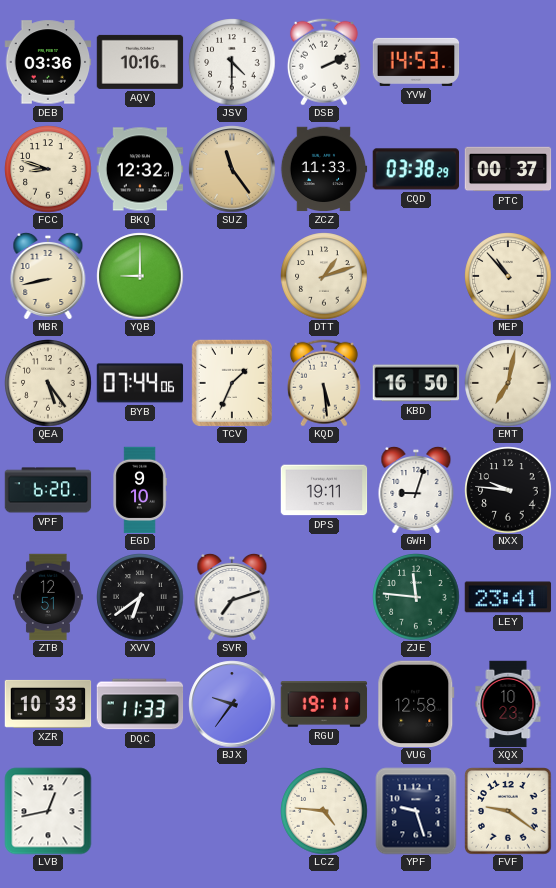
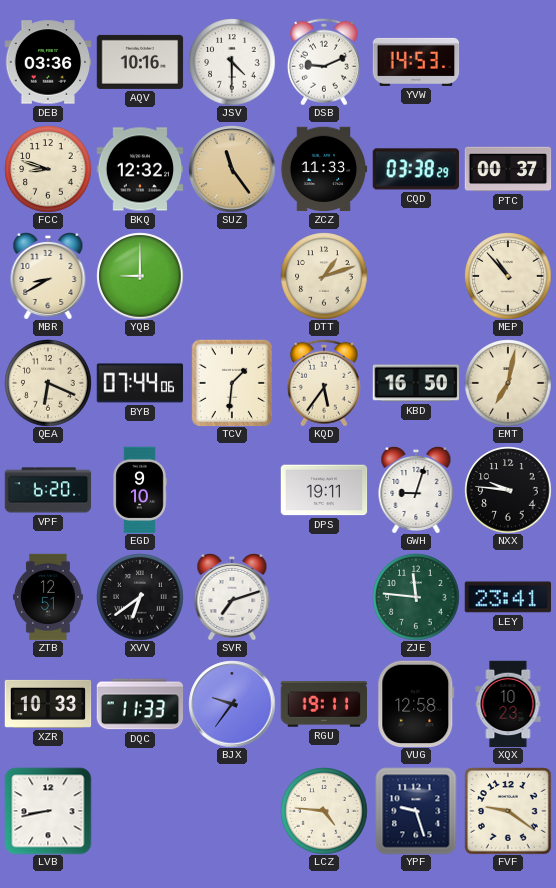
DSB: 2:11 -> 9:11 (324, 62)
MBR: 8:43 -> 8:40 (48, 276)
QEA: 5:24 -> 6:19 (48, 383)
TCV: 1:34 -> 1:31 (232, 383)
KQD: 5:29 -> 5:36 (324, 383)
LVB: 12:43 -> 8:43 (48, 811)
